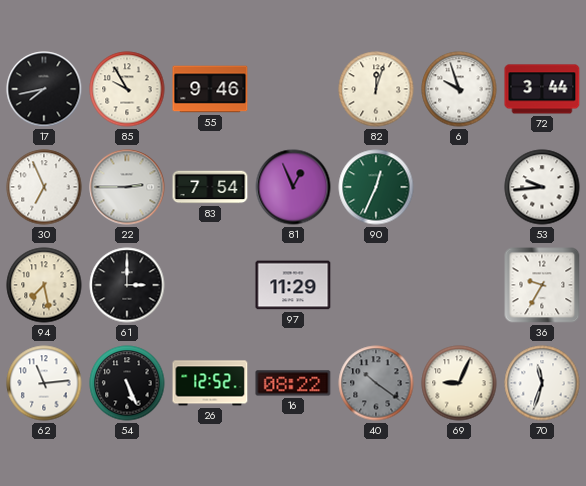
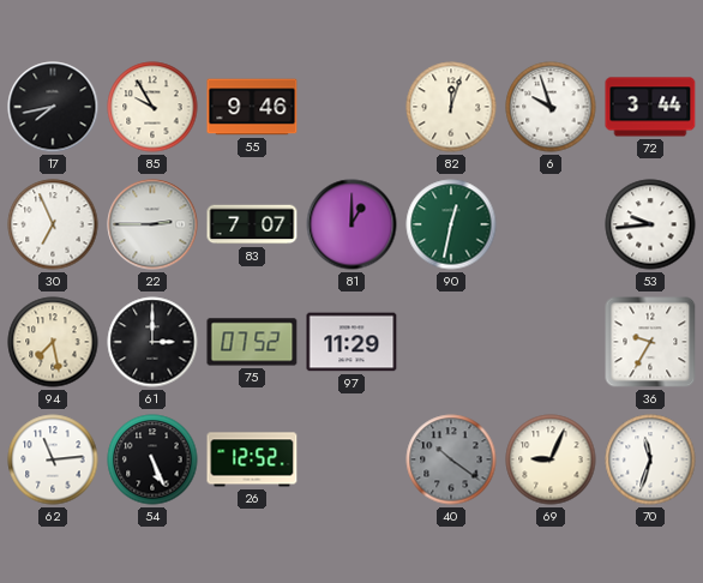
83: 7:54 -> 7:07 (252, 224)
81: 12:56 -> 1:00 (351, 224)
90: 12:34 -> 12:32 (451, 224)
75: none -> 07:52 (252, 342)
16: 08:22 -> none (293, 383)
